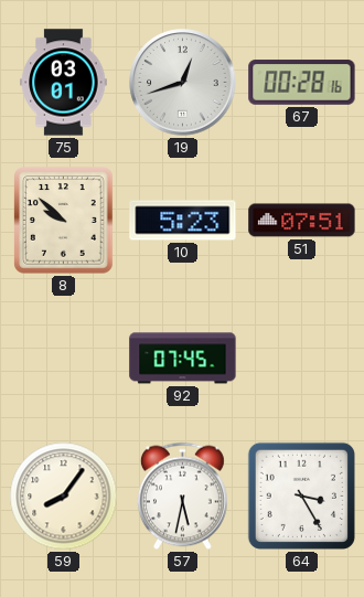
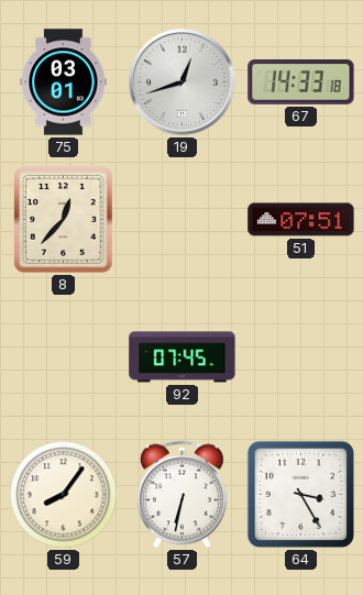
67: 00:28 -> 14:33 (301, 82)
8: 9:52 -> 12:37 (64, 220)
10: 5:23 -> none (183, 221)
57: 5:32 -> 6:32 (182, 495)
